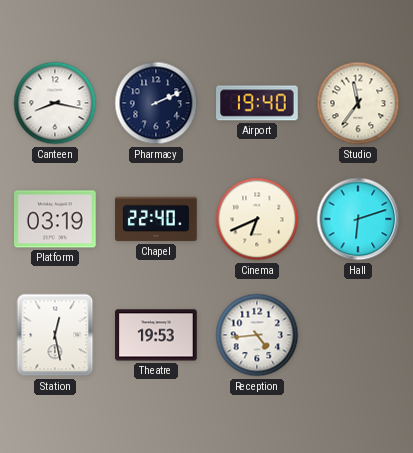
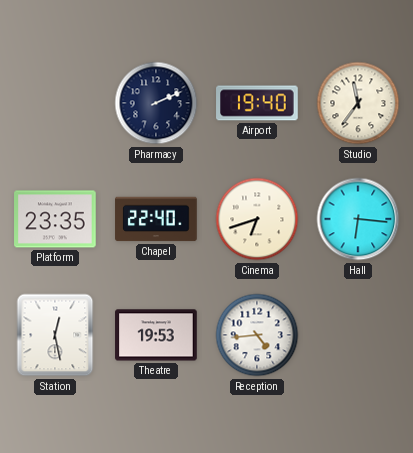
Canteen: 8:17 -> none (55, 103)
Platform: 03:19 -> 23:35 (55, 219)
Cinema: 6:41 -> 6:42 (257, 219)
Hall: 6:12 -> 6:16 (358, 219)
